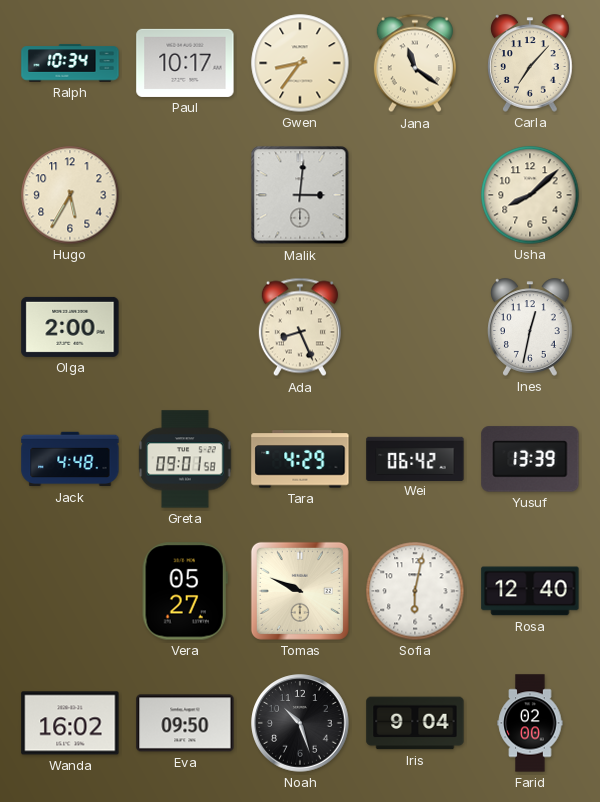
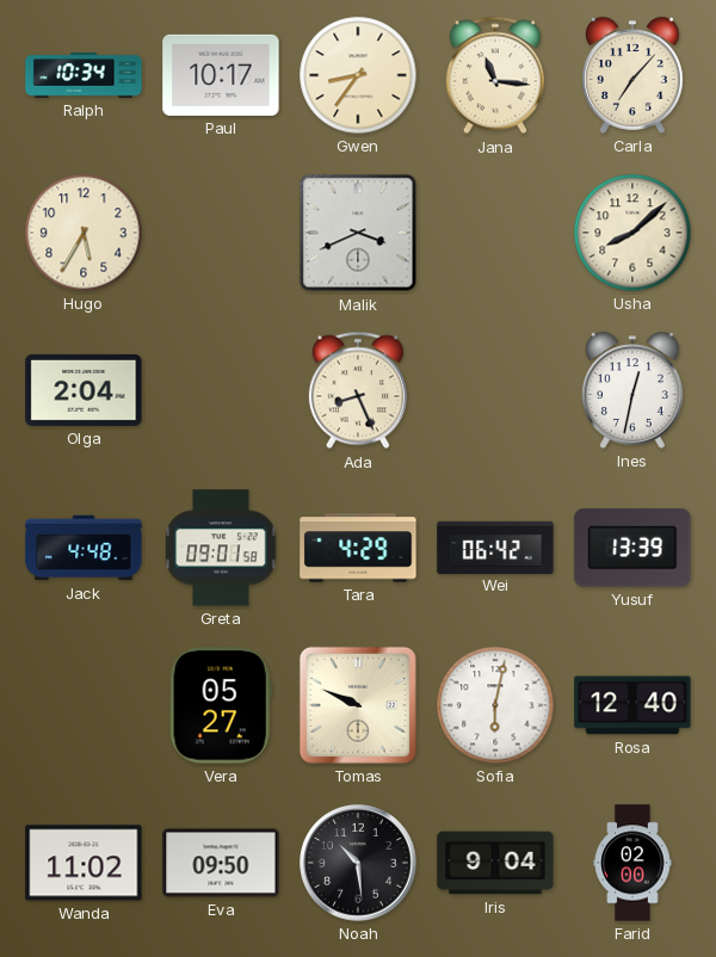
Jana: 11:21 -> 11:16 (495, 75)
Malik: 3:01 -> 3:41 (358, 233)
Olga: 2:00 -> 2:04 (84, 390)
Wanda: 16:02 -> 11:02 (84, 863)
Noah: 10:27 -> 10:29 (358, 863)
